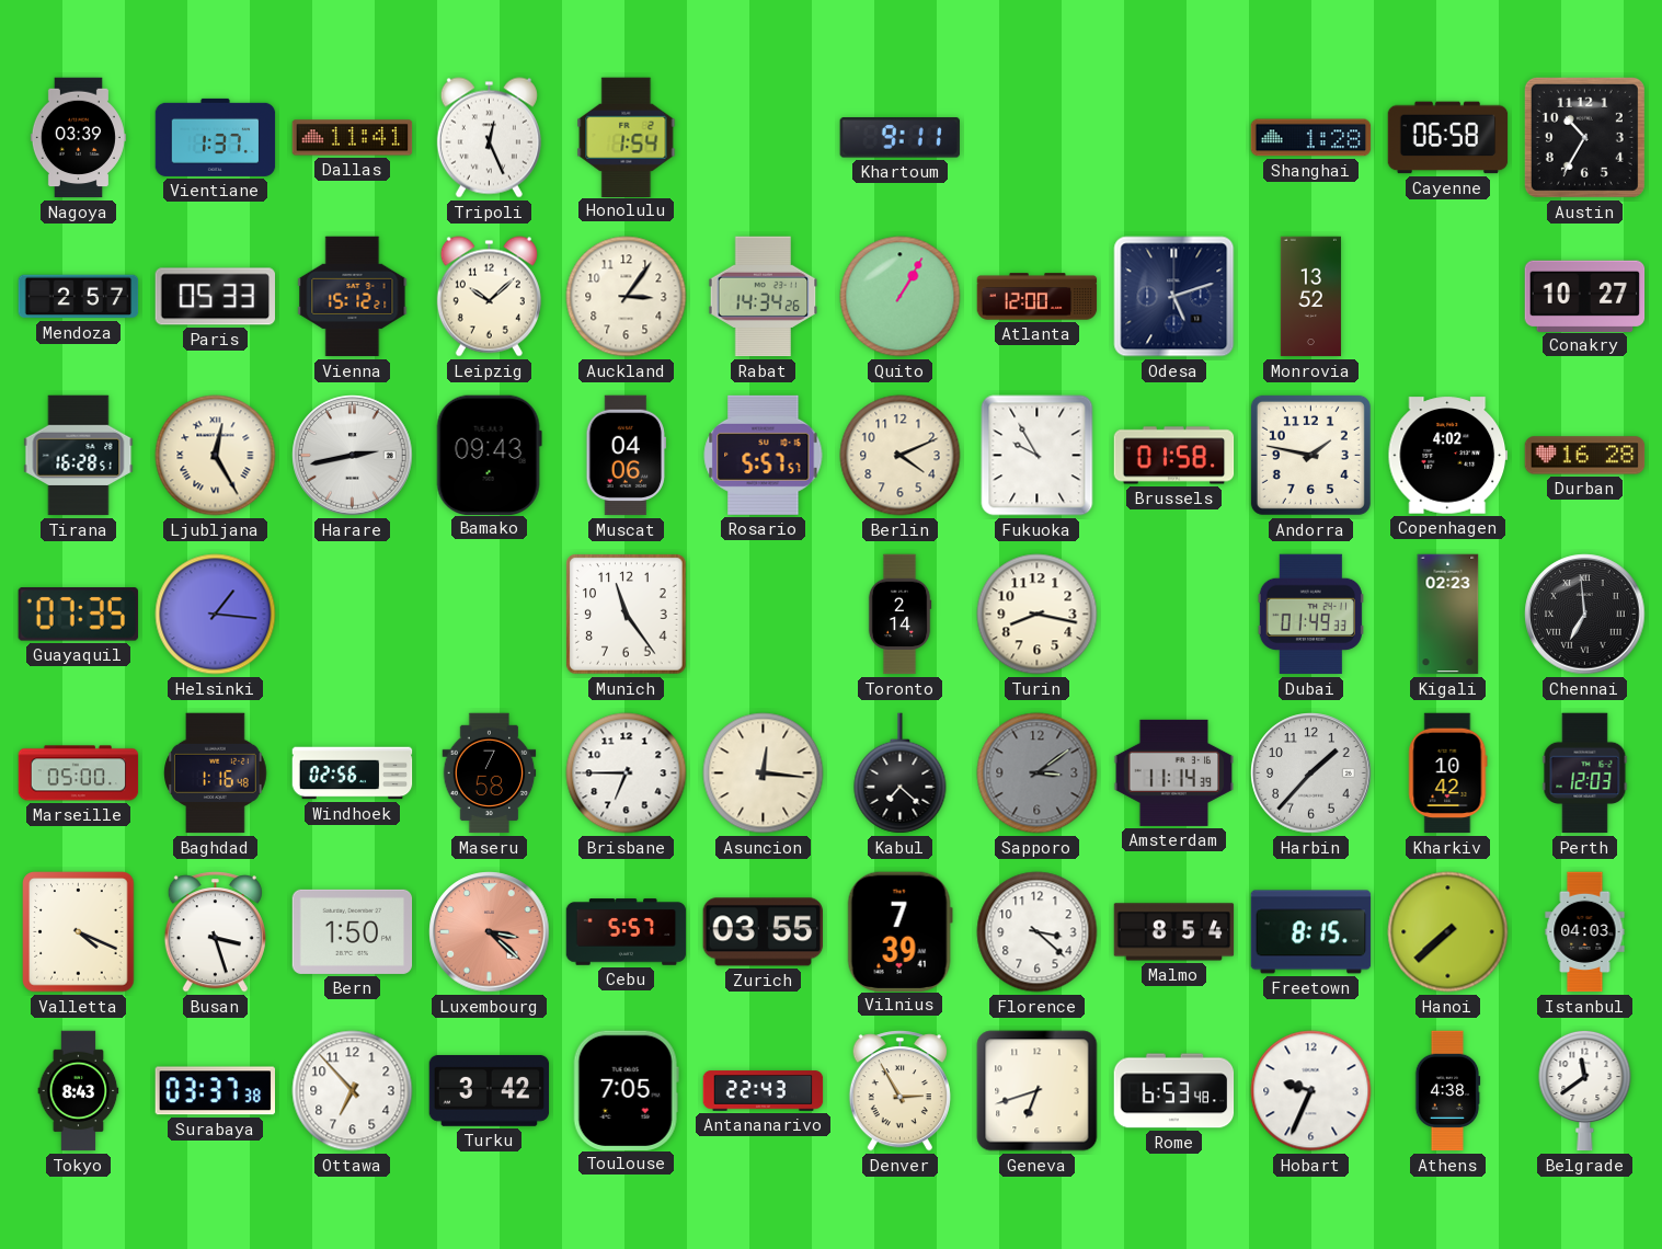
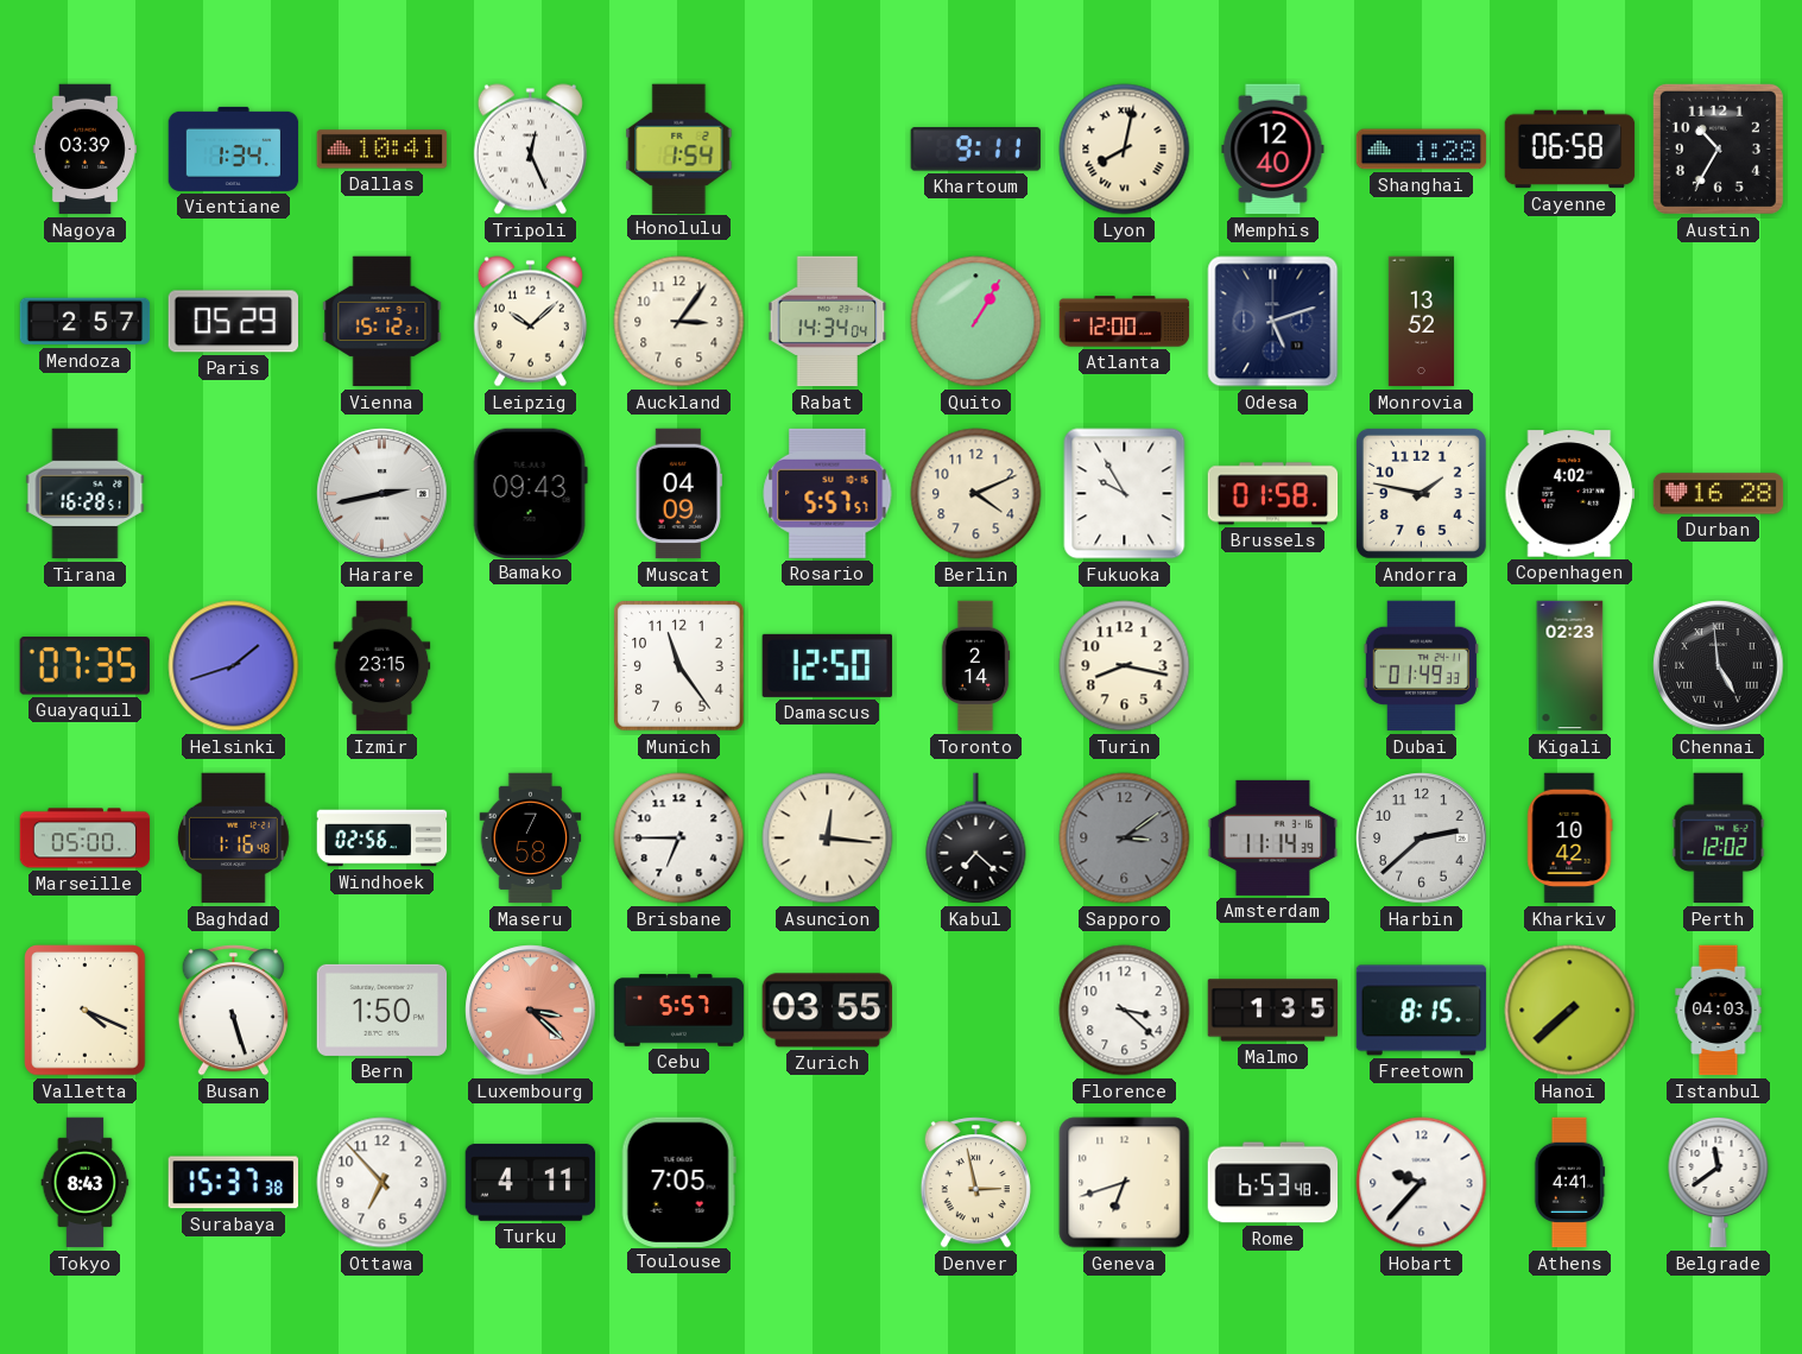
Vientiane: 1:37 -> 1:34 (234, 148)
Dallas: 11:41 -> 10:41 (382, 150)
Lyon: none -> 8:02 (1125, 150)
Memphis: none -> 12:40 (1273, 150)
Paris: 05:33 -> 05:29 (234, 322)
Rabat: 14:34:26 -> 14:34:04 (828, 322)
Conakry: 10:27 -> none (1585, 296)
Ljubljana: 12:25 -> none (216, 456)
Muscat: 04:06 -> 04:09 (679, 494)
Helsinki: 1:16 -> 1:42 (234, 666)
Izmir: none -> 23:15 (382, 666)
Damascus: none -> 12:50 (828, 665)
Chennai: 6:59 -> 4:59 (1719, 666)
Harbin: 1:37 -> 2:38 (1422, 839)
Perth: 12:03 -> 12:02 (1719, 839)
Busan: 3:27 -> 5:27 (233, 1011)
Vilnius: 7:39 -> none (899, 931)
Malmo: 8:54 -> 1:35 (1273, 1011)
Surabaya: 03:37 -> 15:37 (233, 1183)
Turku: 3:42 -> 4:11 (531, 1182)
Antananarivo: 22:43 -> none (764, 1091)
Denver: 2:55 -> 2:58 (975, 1183)
Hobart: 9:34 -> 9:37 (1422, 1183)
Athens: 4:38 -> 4:41 (1569, 1183)
